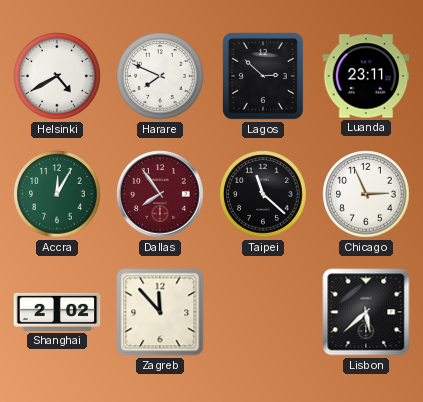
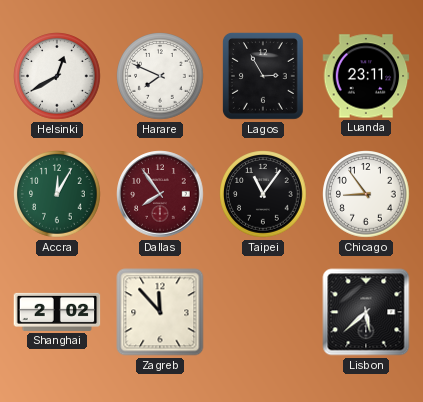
Helsinki: 4:40 -> 12:40 (57, 76)
Lagos: 2:52 -> 2:55 (263, 76)
Taipei: 11:22 -> 11:06 (263, 194)
Chicago: 2:56 -> 8:54 (366, 194)
